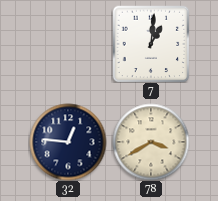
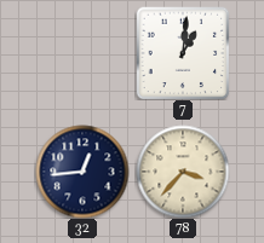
32: 12:46 -> 12:44 (82, 172)
78: 3:40 -> 3:37 (183, 172)
